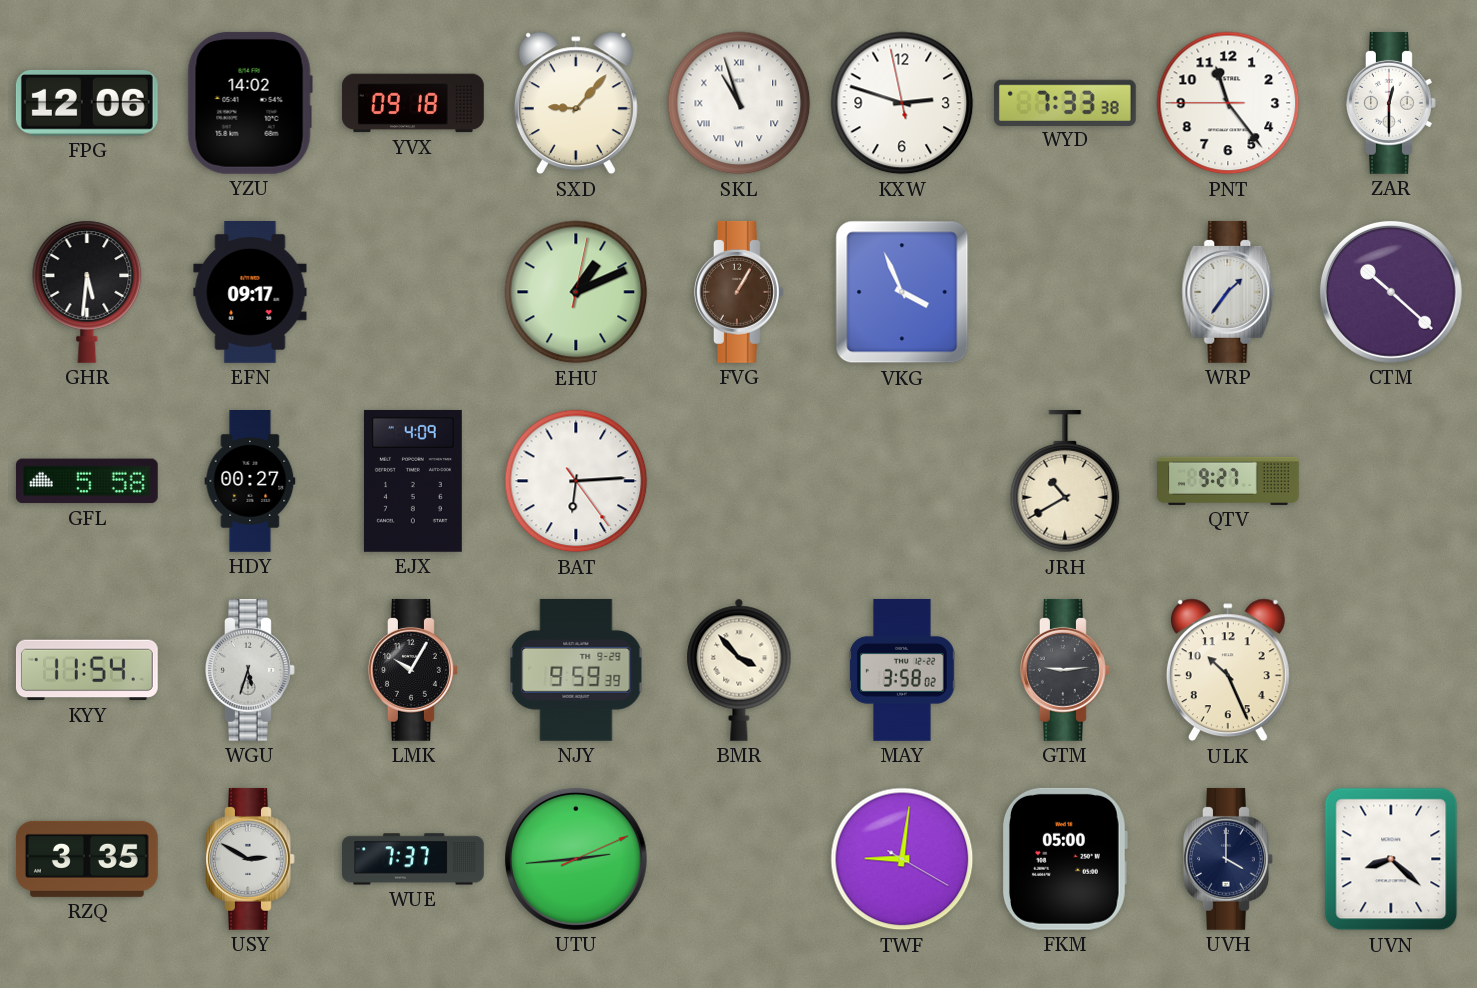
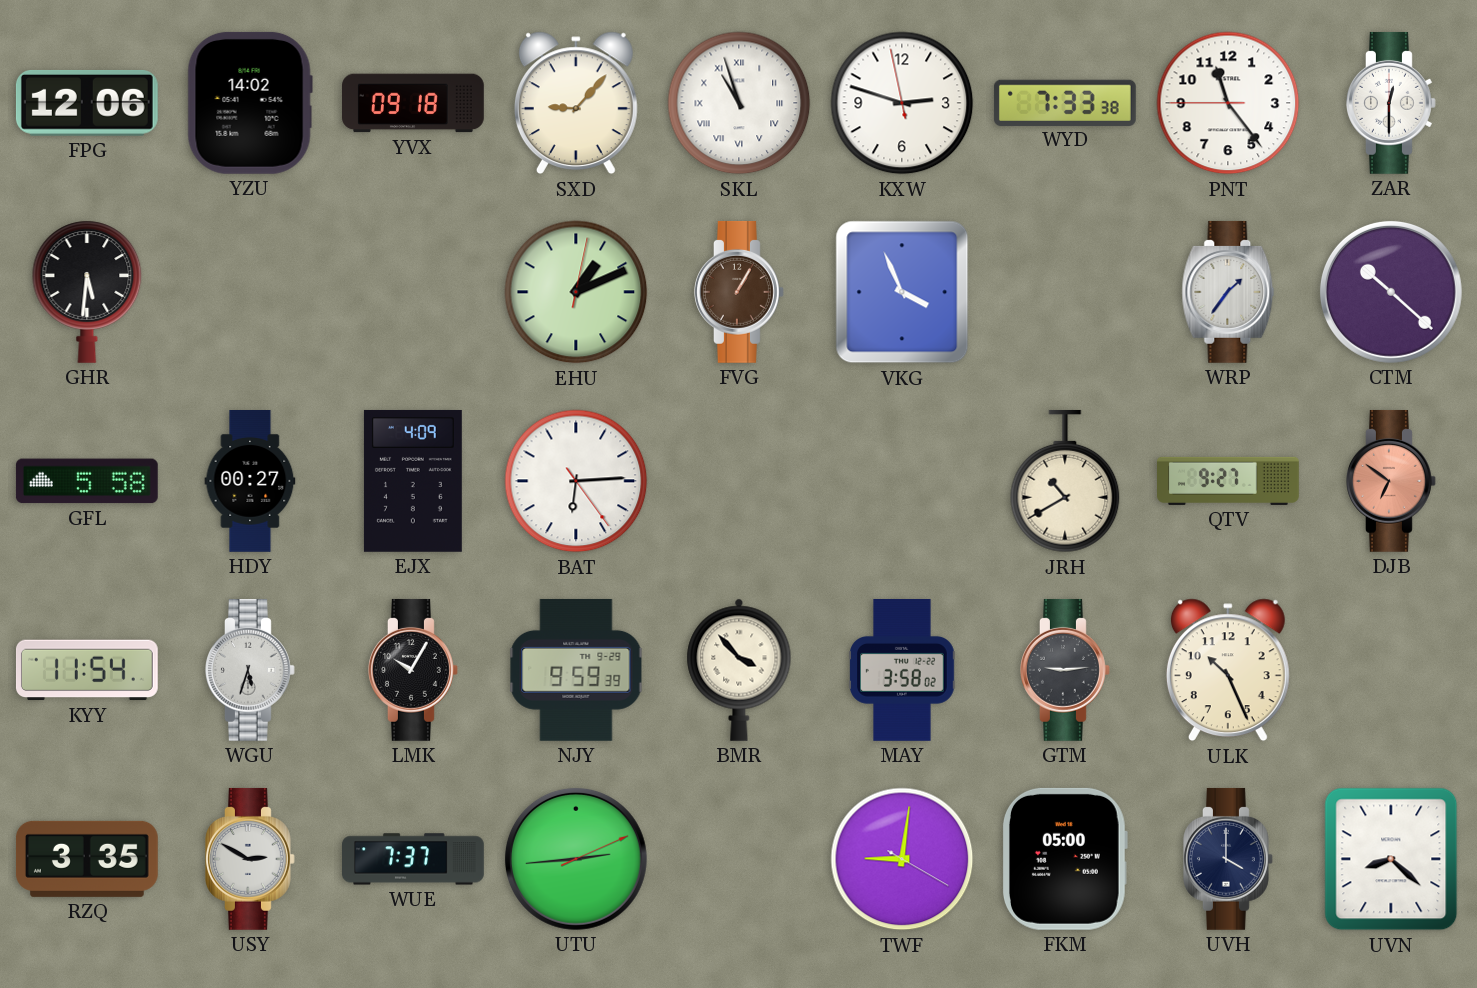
EFN: 09:17 -> none (250, 293)
DJB: none -> 6:51 (1392, 481)
